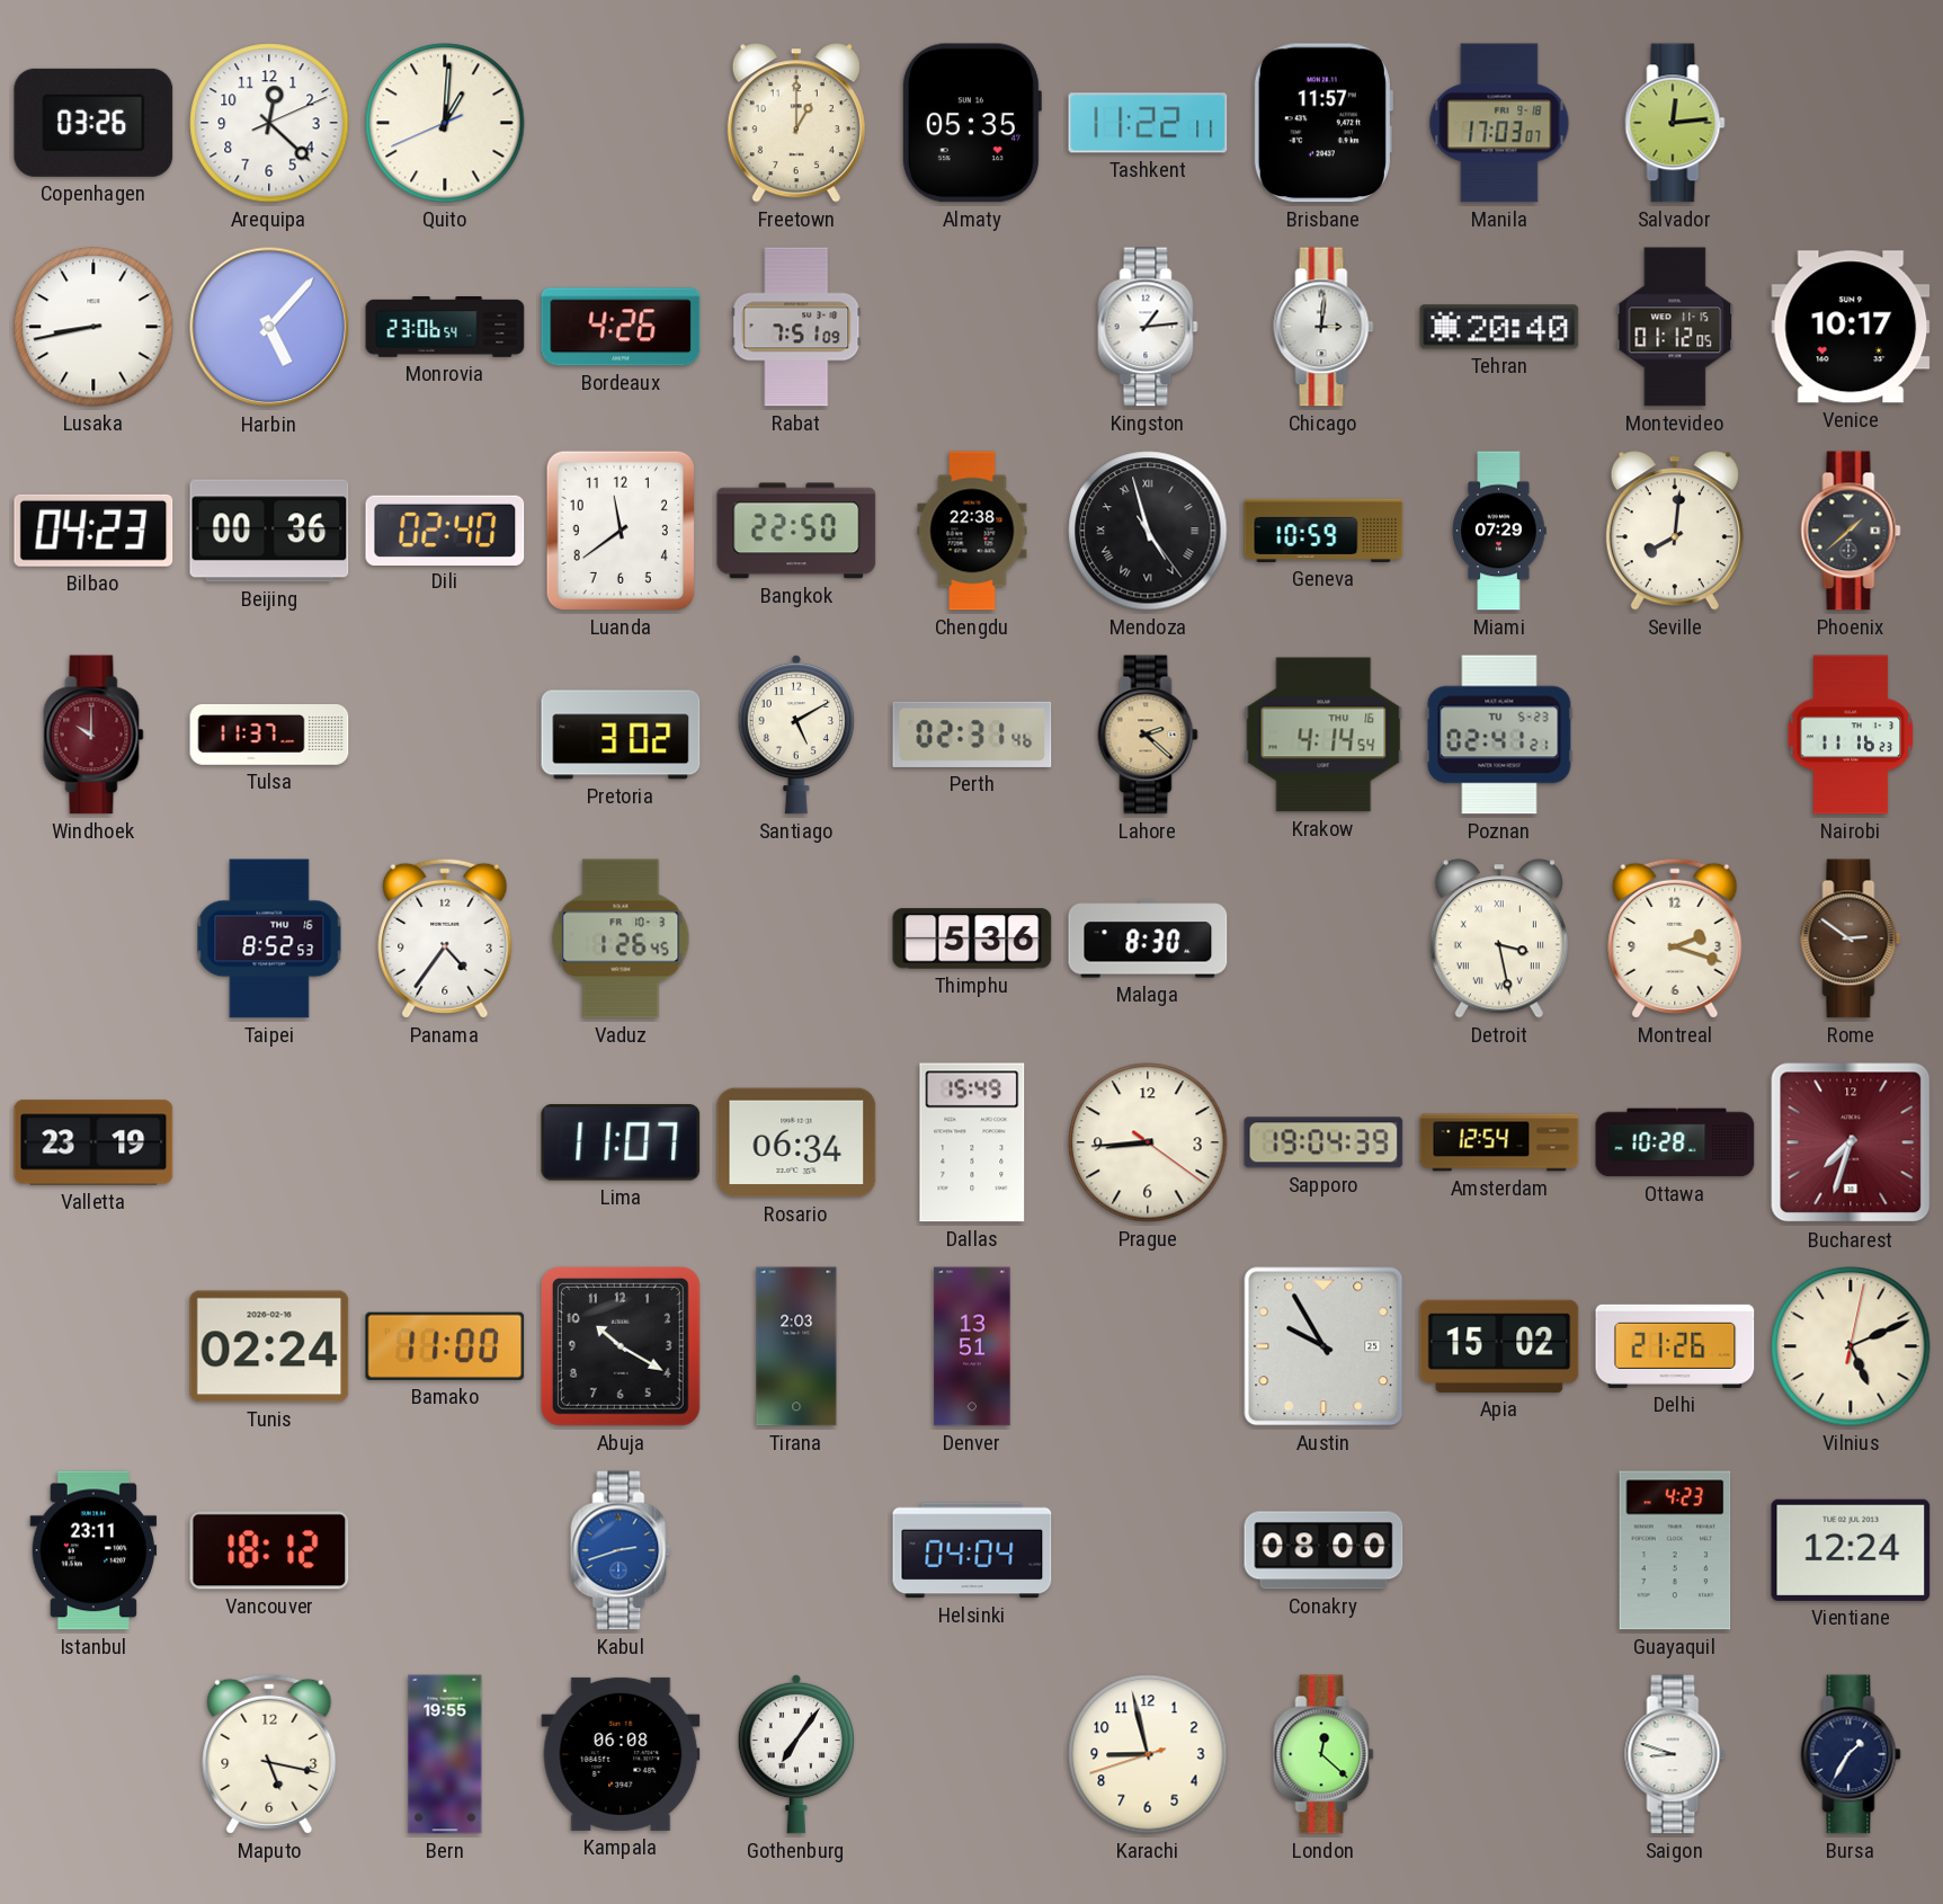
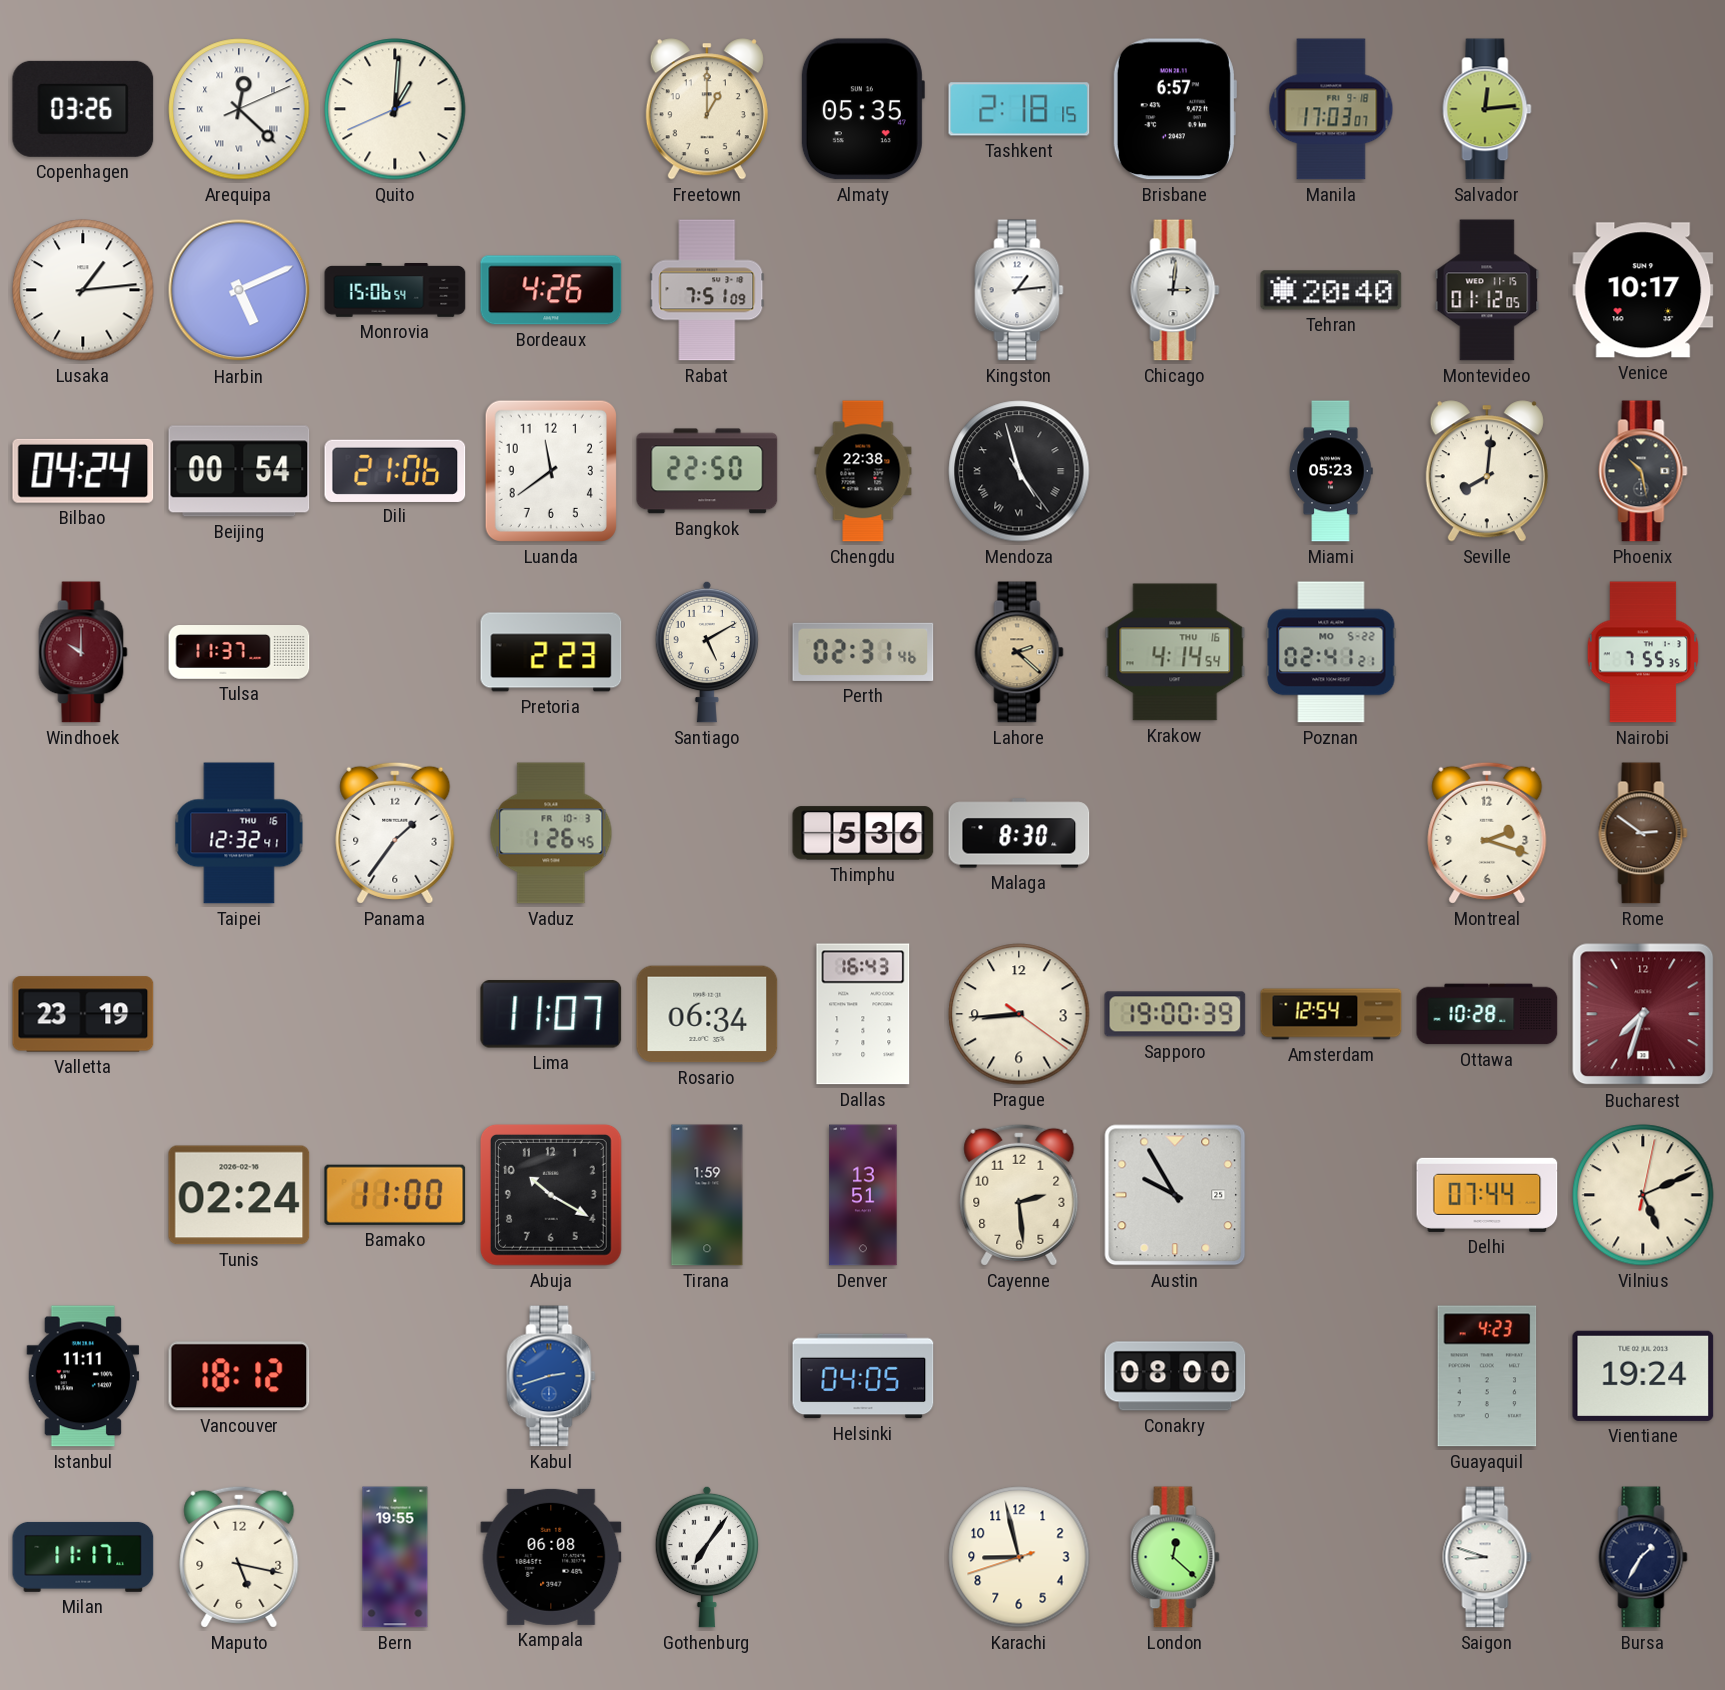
Arequipa numerals: Arabic -> Roman (239, 109)
Tashkent: 11:22 -> 2:18 (1019, 109)
Brisbane: 11:57 -> 6:57 (1175, 109)
Lusaka: 8:43 -> 1:14 (83, 290)
Harbin: 5:07 -> 5:11 (239, 290)
Monrovia: 23:06 -> 15:06 (395, 291)
Bilbao: 04:23 -> 04:24 (83, 471)
Beijing: 00:36 -> 00:54 (239, 471)
Dili: 02:40 -> 21:06 (395, 470)
Geneva: 10:59 -> none (1323, 531)
Miami: 07:29 -> 05:23 (1331, 471)
Phoenix: 1:38 -> 10:28 (1643, 471)
Pretoria: 3:02 -> 2:23 (551, 652)
Poznan date: TU 5-23 -> MO 5-22 (1331, 652)
Nairobi: 11:16 -> 7:55 (1643, 652)
Taipei: 8:52 -> 12:32 (239, 833)
Panama: 4:36 -> 1:36 (395, 833)
Detroit: 3:28 -> none (1499, 938)
Dallas: 15:49 -> 16:43 (863, 1014)
Sapporo: 19:04 -> 19:00 (1175, 1014)
Tirana: 2:03 -> 1:59 (707, 1195)
Cayenne: none -> 2:29 (1019, 1195)
Apia: 15:02 -> none (1499, 1346)
Delhi: 21:26 -> 07:44 (1487, 1195)
Istanbul: 23:11 -> 11:11 (83, 1376)
Helsinki: 04:04 -> 04:05 (863, 1376)
Vientiane: 12:24 -> 19:24 (1643, 1376)
Milan: none -> 11:17 (83, 1557)
